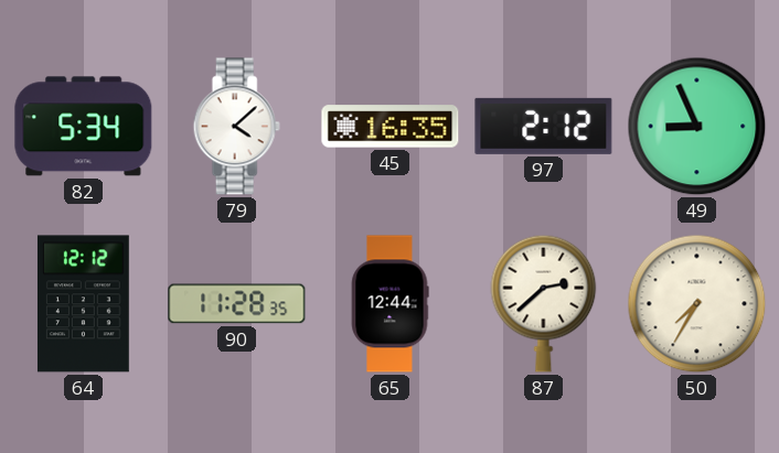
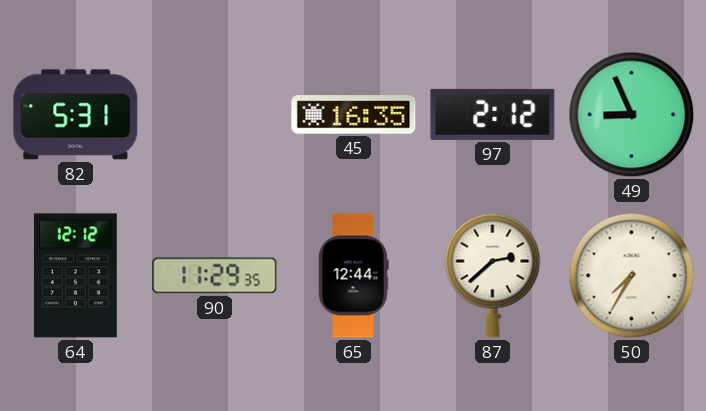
82: 5:34 -> 5:31 (76, 115)
79: 4:08 -> none (236, 127)
90: 11:28 -> 11:29 (215, 276)
